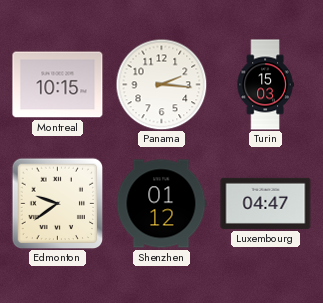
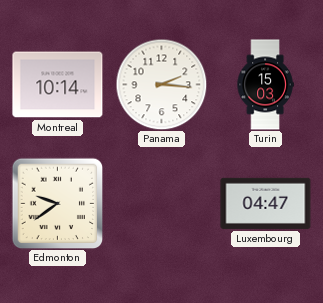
Montreal: 10:15 -> 10:14 (58, 85)
Shenzhen: 01:12 -> none (161, 204)
